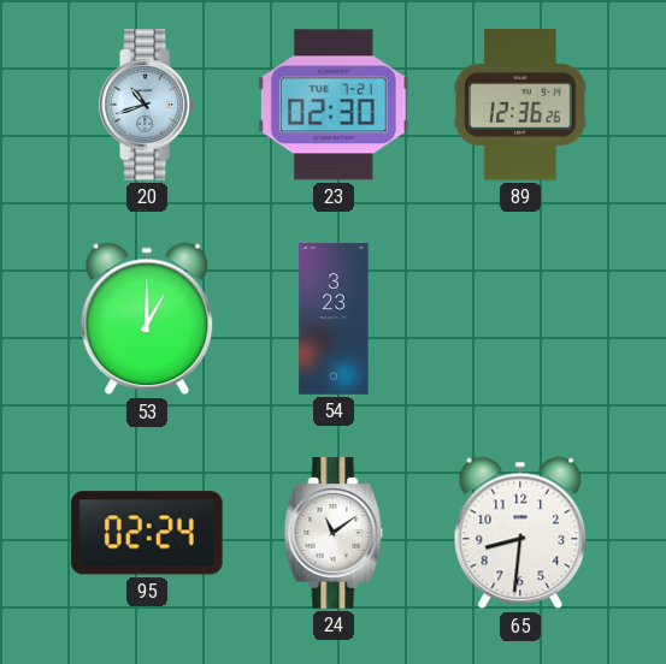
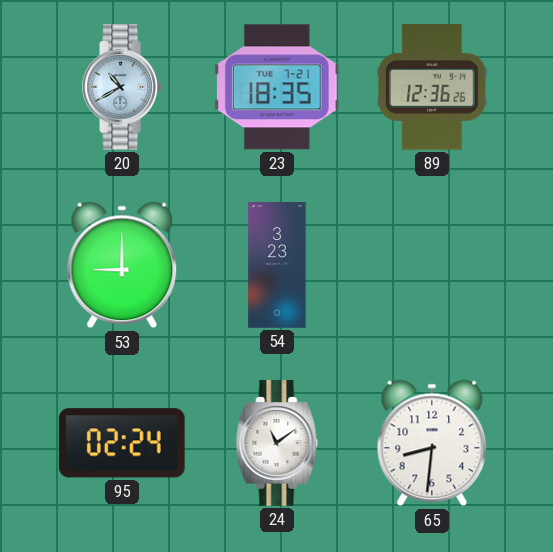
20: 10:42 -> 10:40 (123, 87)
23: 02:30 -> 18:35 (277, 87)
53: 1:00 -> 9:00 (122, 265)
